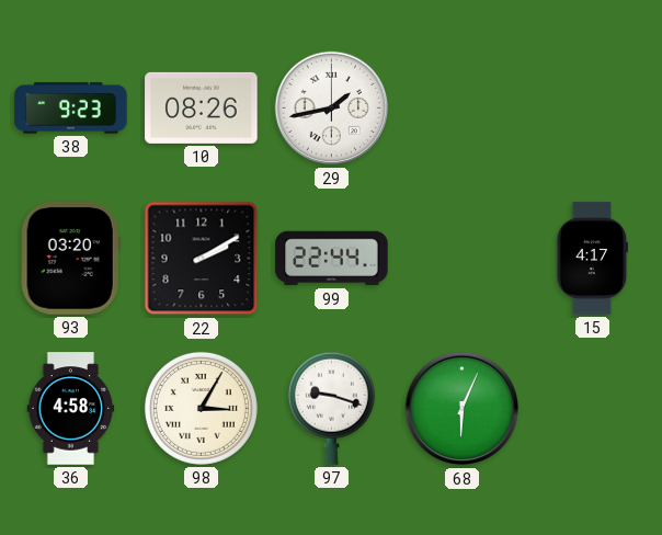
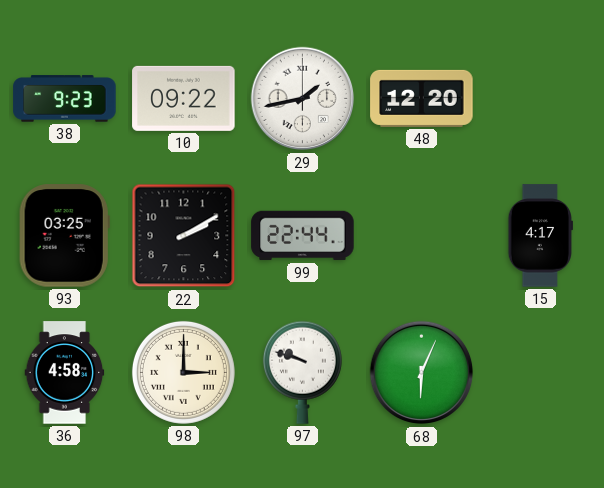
10: 08:26 -> 09:22 (184, 98)
48: none -> 12:20 (422, 98)
93: 03:20 -> 03:25 (64, 236)
98: 3:05 -> 3:00 (183, 372)
97: 9:18 -> 9:48 (302, 372)
